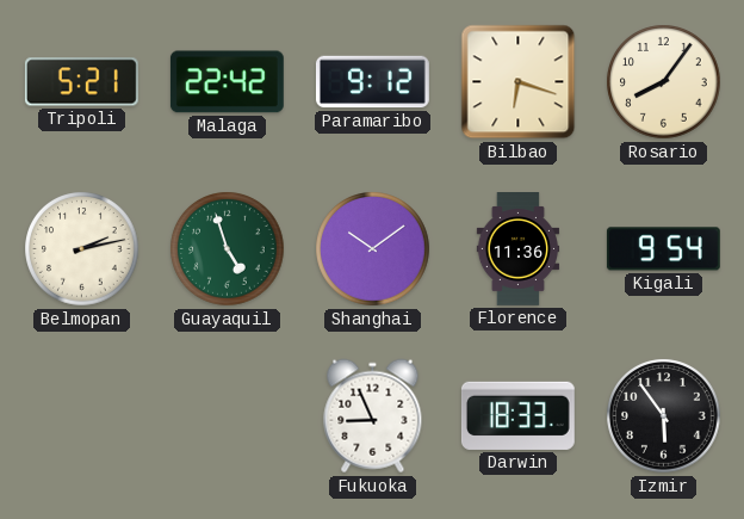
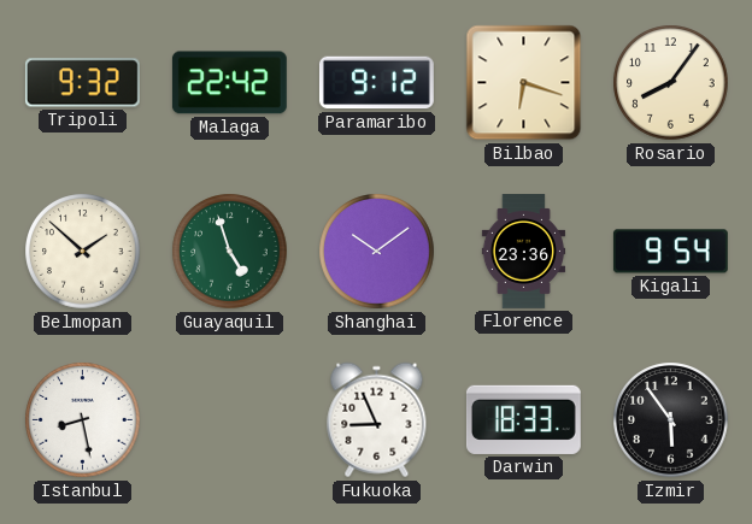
Tripoli: 5:21 -> 9:32 (82, 83)
Belmopan: 2:13 -> 1:52 (83, 252)
Florence: 11:36 -> 23:36 (524, 252)
Istanbul: none -> 8:28 (83, 420)
